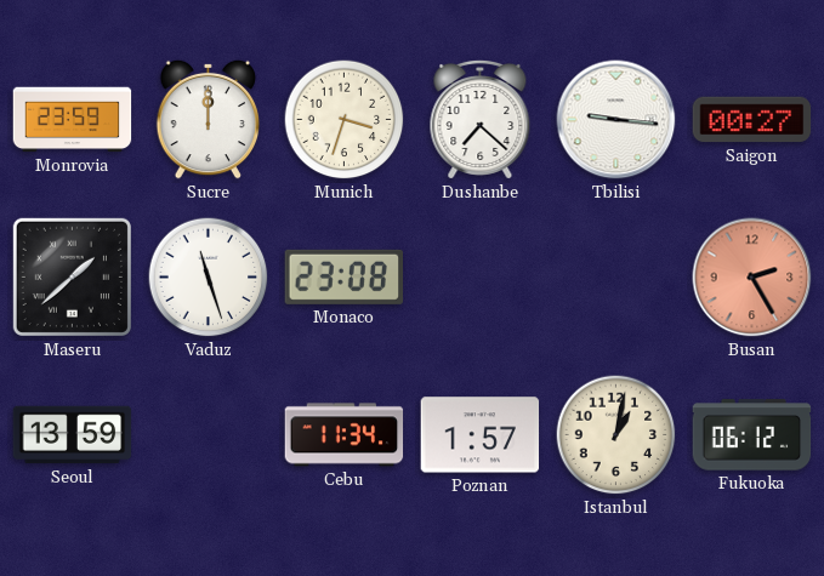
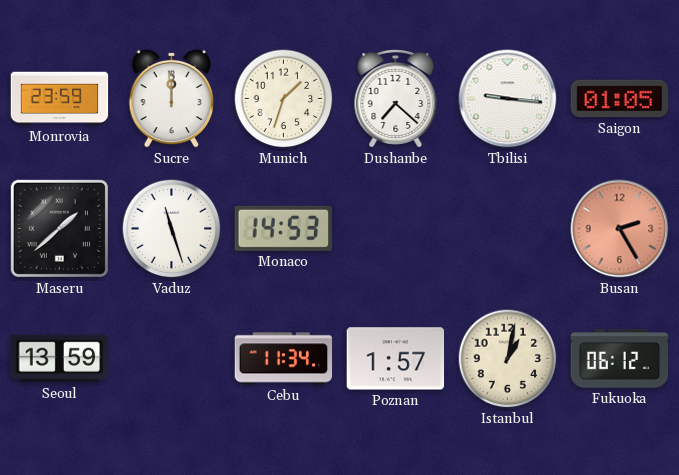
Munich: 3:33 -> 1:33 (284, 99)
Saigon: 00:27 -> 01:05 (620, 99)
Monaco: 23:08 -> 14:53 (284, 228)
